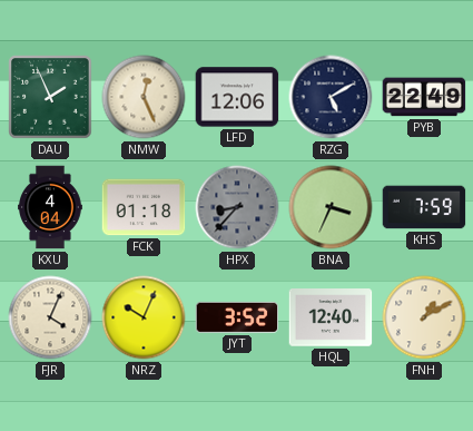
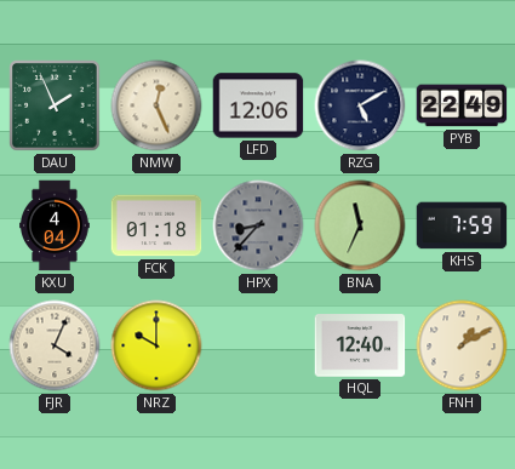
BNA: 3:34 -> 11:34 (360, 225)
NRZ: 10:04 -> 10:00 (156, 345)
JYT: 3:52 -> none (237, 317)
